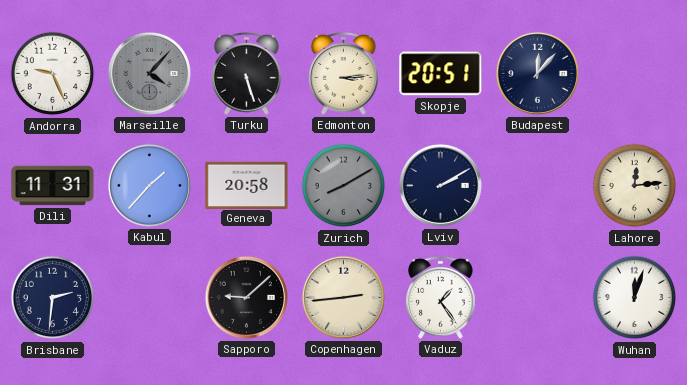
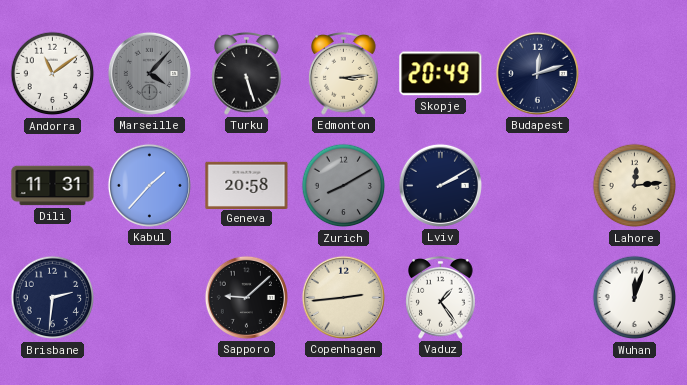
Andorra: 9:26 -> 11:09 (53, 74)
Skopje: 20:51 -> 20:49 (441, 74)
Budapest: 12:07 -> 12:12 (537, 73)
